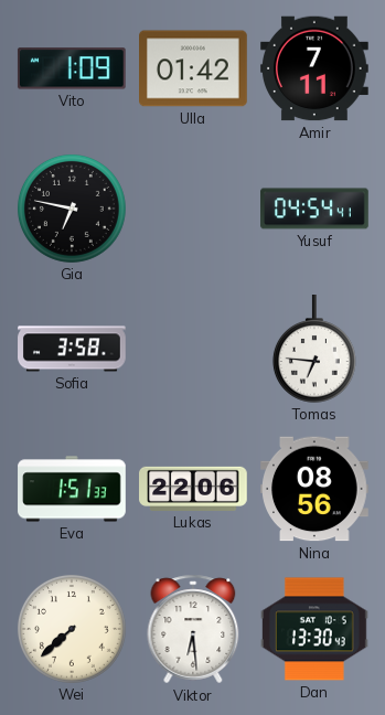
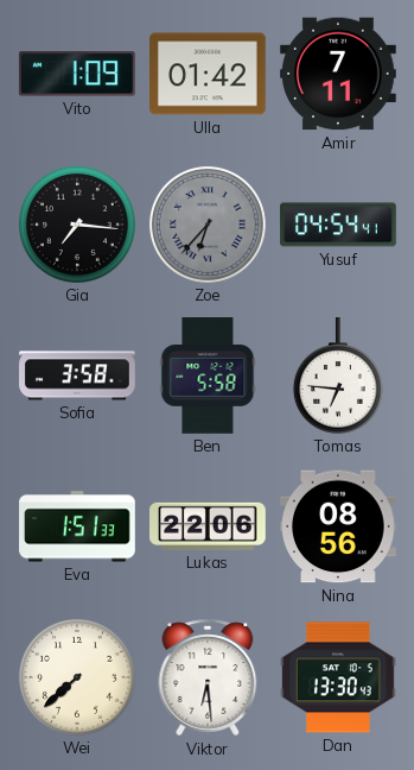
Gia: 6:47 -> 7:16 (77, 225)
Zoe: none -> 6:37 (208, 225)
Ben: none -> 5:58 (208, 377)
